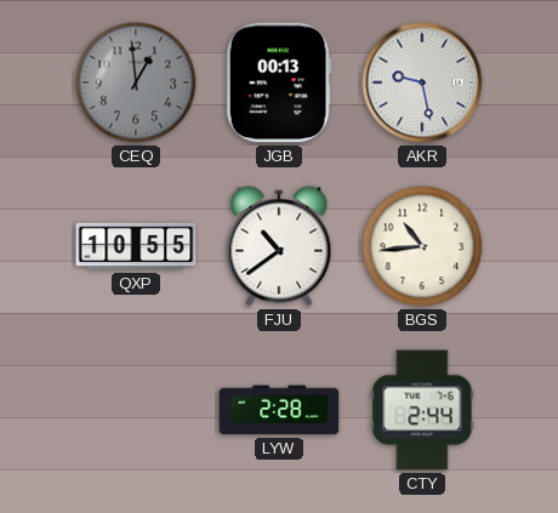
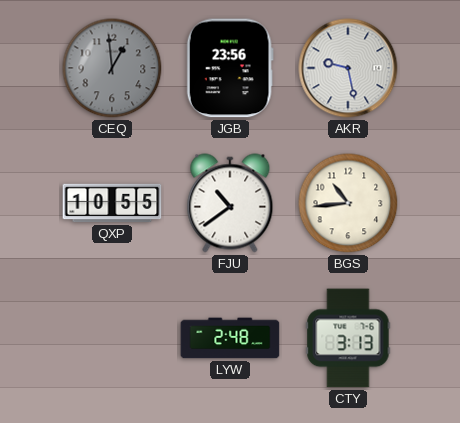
JGB: 00:13 -> 23:56 (230, 68)
LYW: 2:28 -> 2:48 (230, 338)
CTY: 2:44 -> 3:13 (348, 338)
